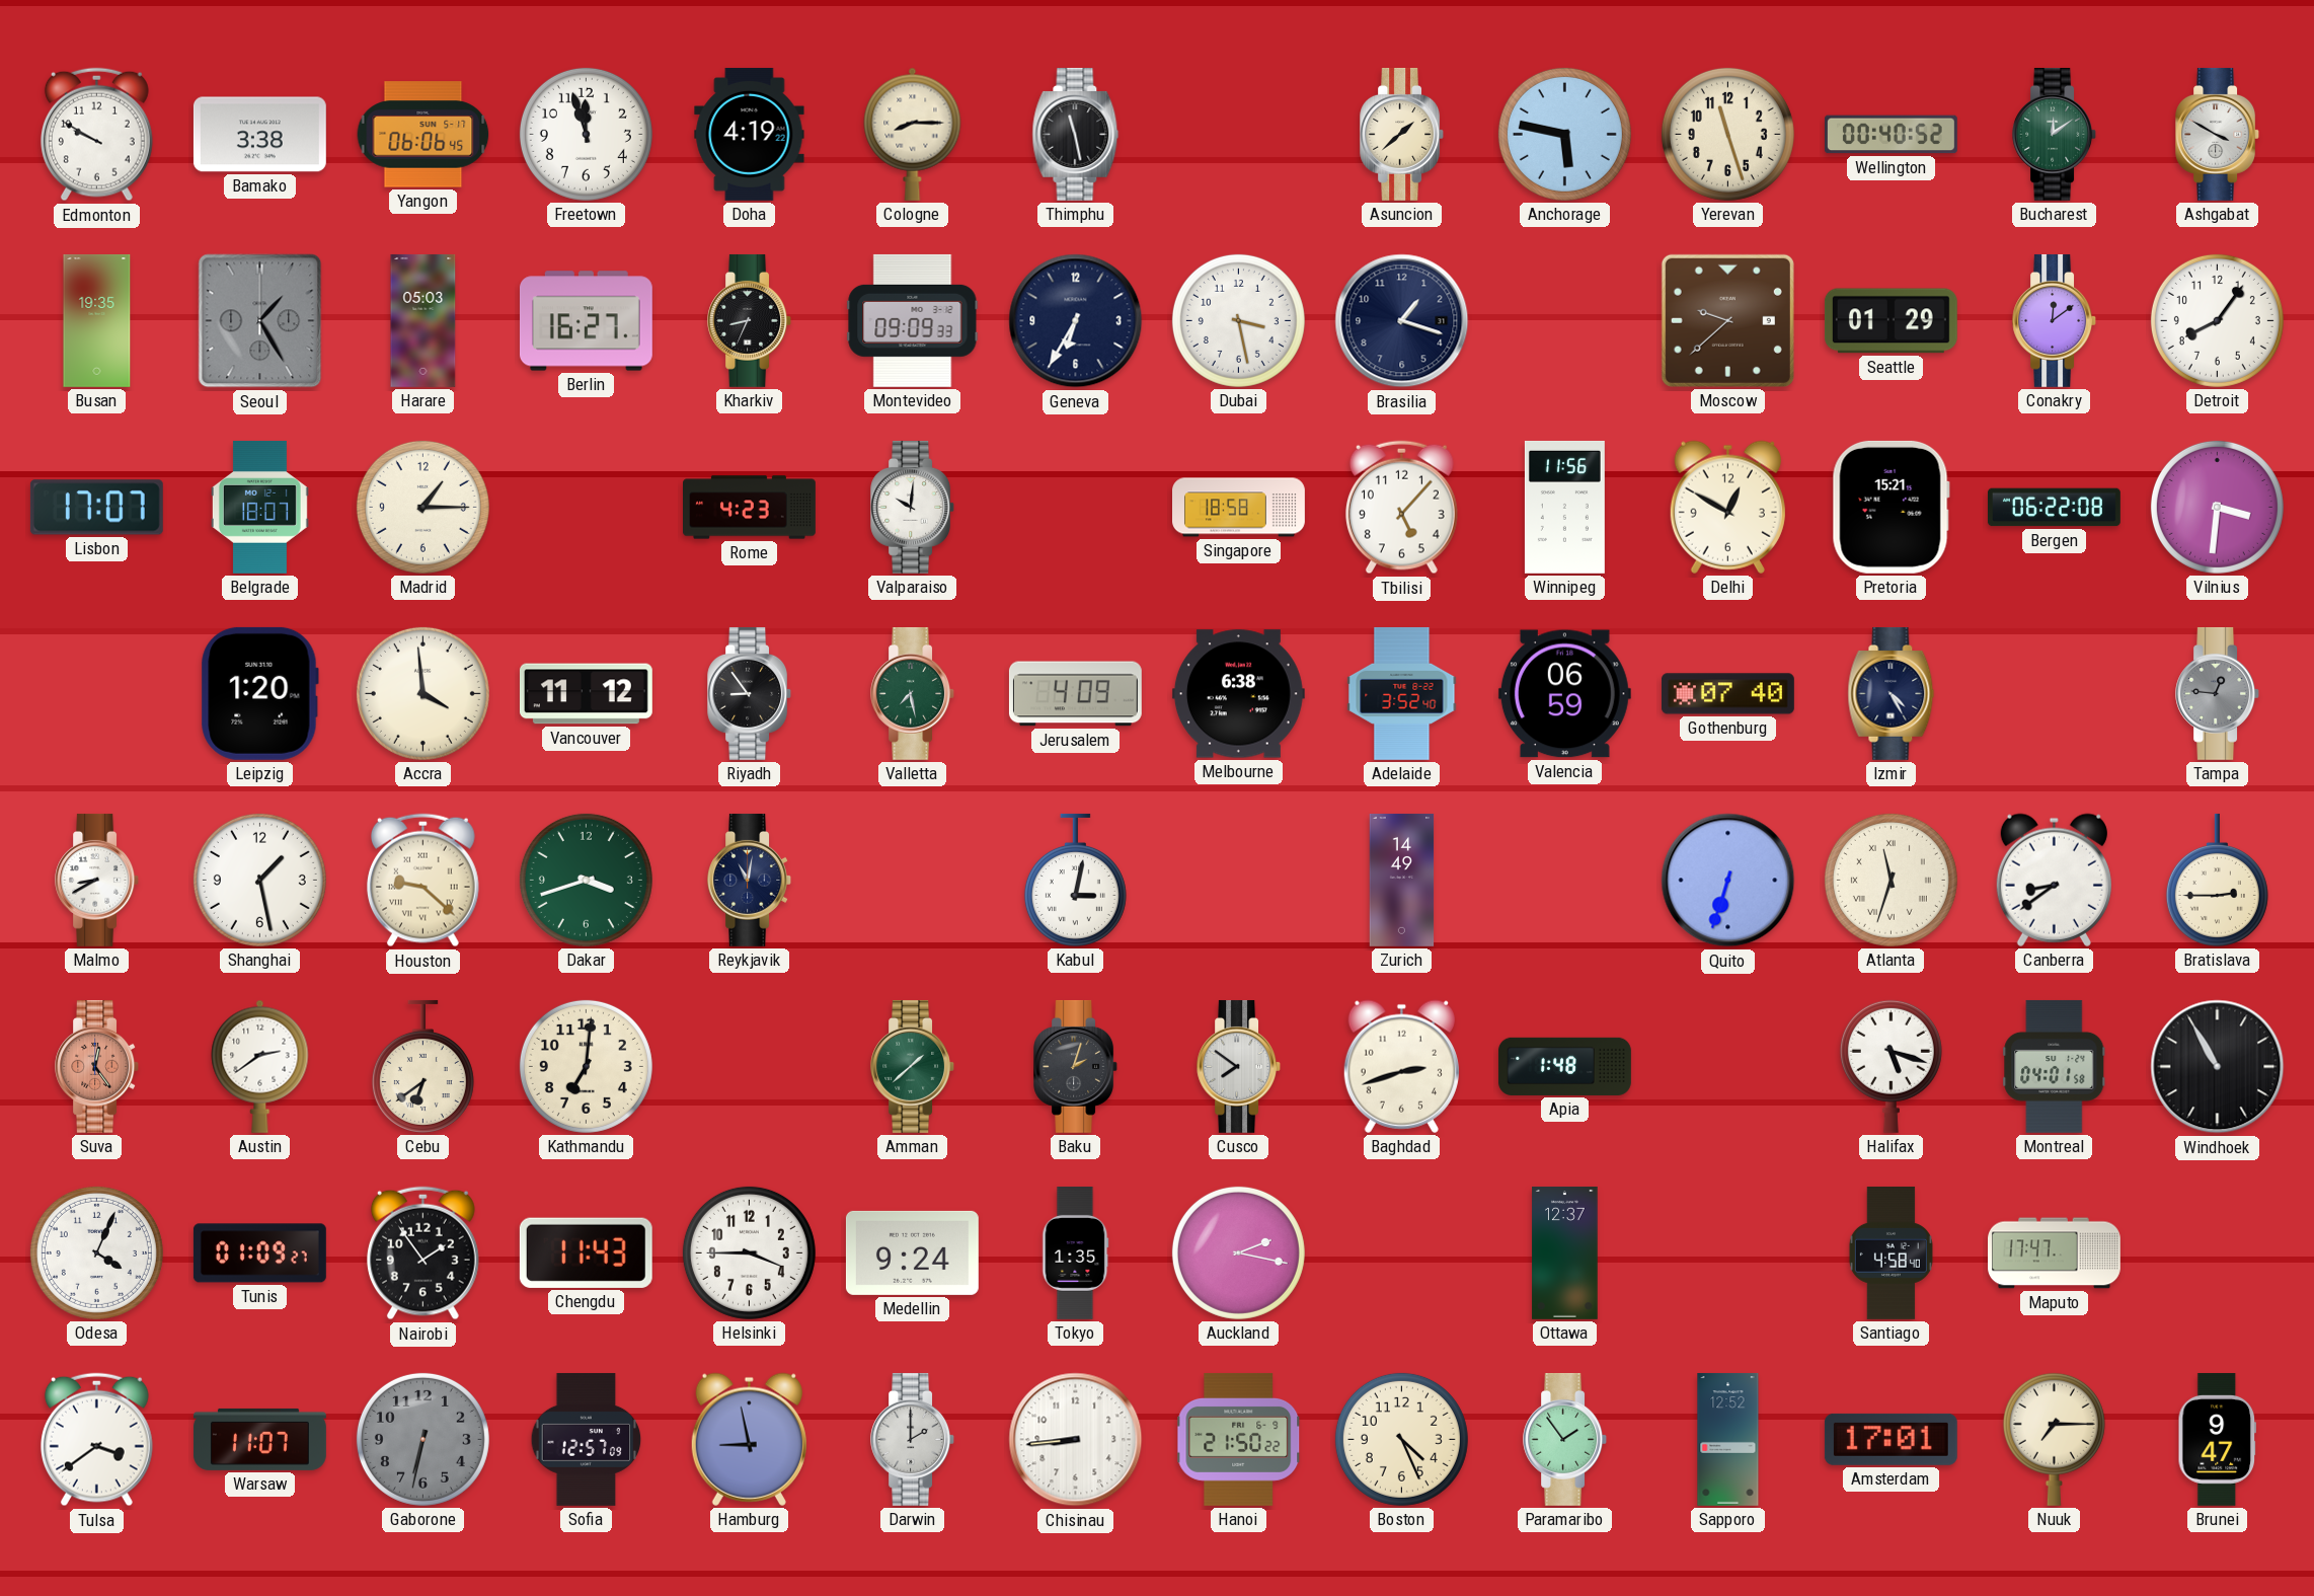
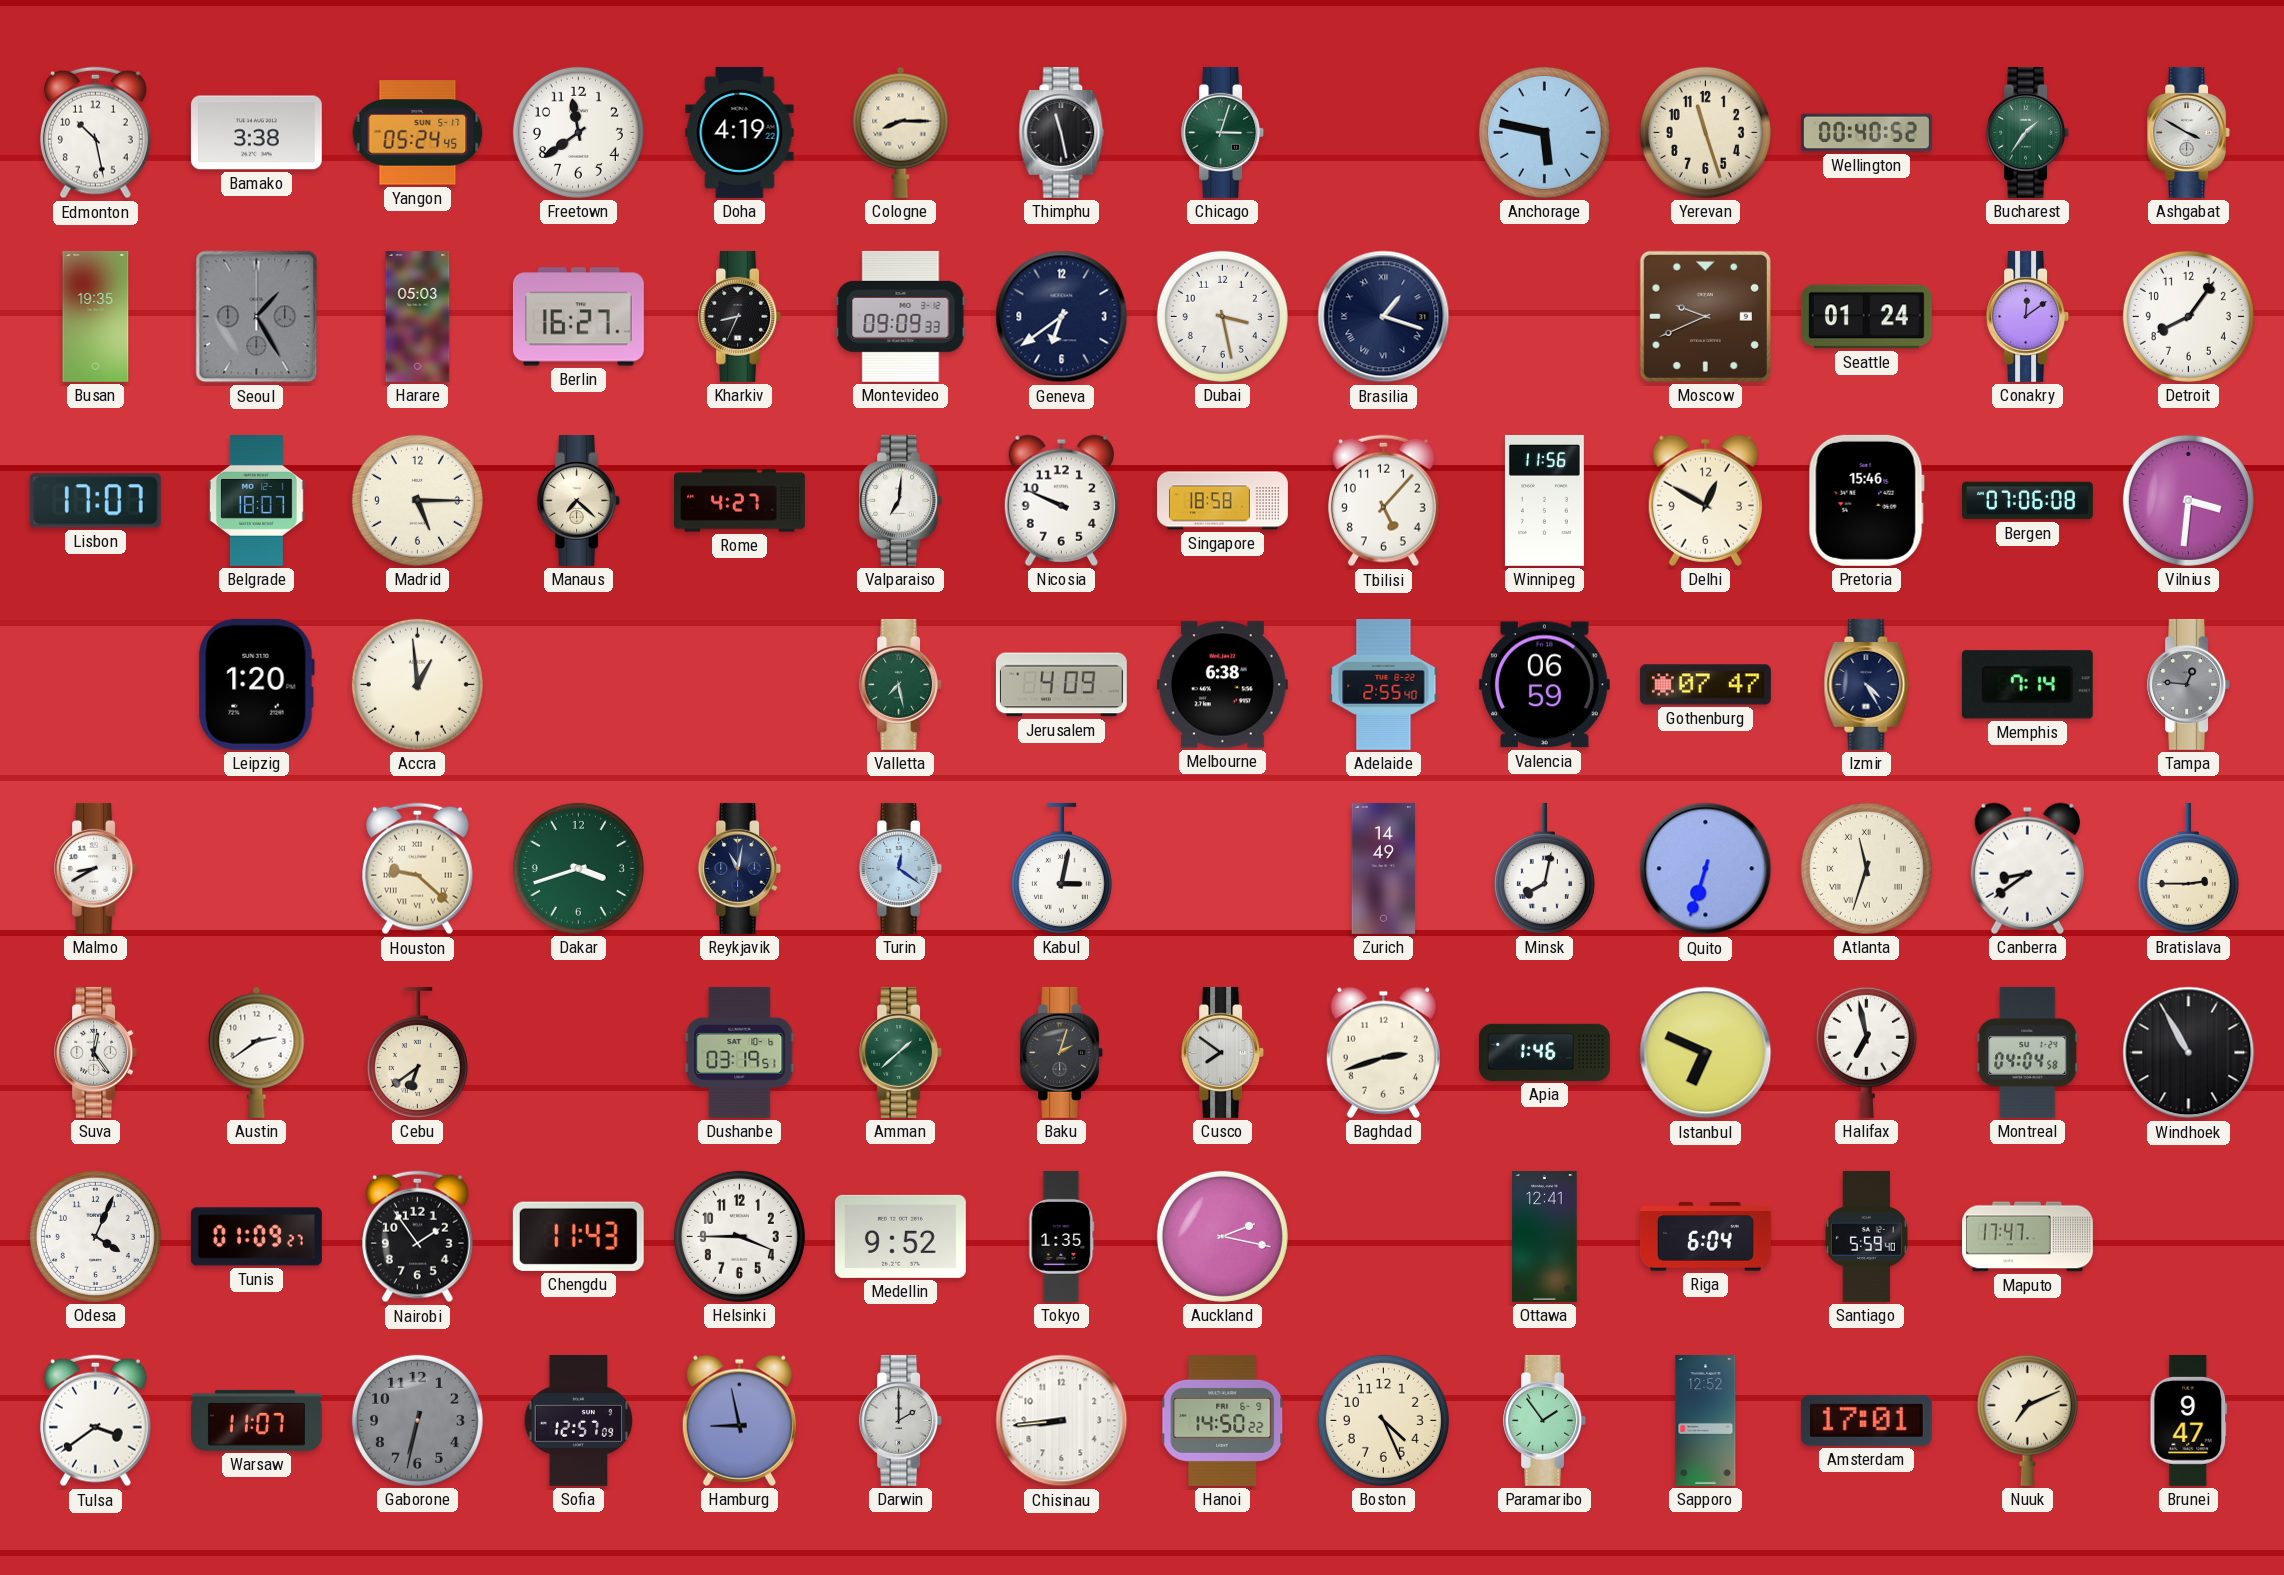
Edmonton: 9:50 -> 10:28 (95, 133)
Yangon: 06:06 -> 05:24 (418, 133)
Freetown: 11:57 -> 11:39 (578, 132)
Chicago: none -> 3:03 (1223, 132)
Asuncion: 1:38 -> none (1402, 134)
Bucharest: 12:09 -> 1:36 (2028, 132)
Geneva: 6:35 -> 6:39 (1062, 317)
Brasilia numerals: Arabic -> Roman (1384, 317)
Moscow: 9:38 -> 9:41 (1705, 316)
Seattle: 01:29 -> 01:24 (1866, 317)
Madrid: 1:15 -> 5:15 (417, 500)
Manaus: none -> 7:22 (579, 500)
Rome: 4:23 -> 4:27 (740, 501)
Valparaiso: 10:01 -> 7:01 (901, 500)
Nicosia: none -> 9:49 (1061, 500)
Pretoria: 15:21 -> 15:46 (1866, 500)
Bergen: 06:22 -> 07:06 (2027, 501)
Accra: 3:59 -> 12:59 (417, 684)
Vancouver: 11:12 -> none (586, 694)
Riyadh: 8:54 -> none (750, 693)
Adelaide: 3:52 -> 2:55 (1384, 684)
Gothenburg: 07:40 -> 07:47 (1705, 685)
Memphis: none -> 7:14 (2027, 685)
Shanghai: 1:28 -> none (259, 880)
Turin: none -> 12:21 (901, 868)
Minsk: none -> 8:02 (1544, 868)
Suva dial: salmon -> white (96, 1052)
Kathmandu: 7:01 -> none (586, 1066)
Dushanbe: none -> 03:19 (740, 1052)
Apia: 1:48 -> 1:46 (1544, 1052)
Istanbul: none -> 6:49 (1706, 1053)
Halifax: 5:18 -> 6:58 (1866, 1052)
Montreal: 04:01 -> 04:04 (2028, 1052)
Medellin: 9:24 -> 9:52 (900, 1236)
Ottawa: 12:37 -> 12:41 (1545, 1236)
Riga: none -> 6:04 (1705, 1237)
Santiago: 4:58 -> 5:59 (1866, 1236)
Hanoi: 21:50 -> 14:50 (1223, 1420)
Nuuk: 7:15 -> 7:11 (2027, 1420)
